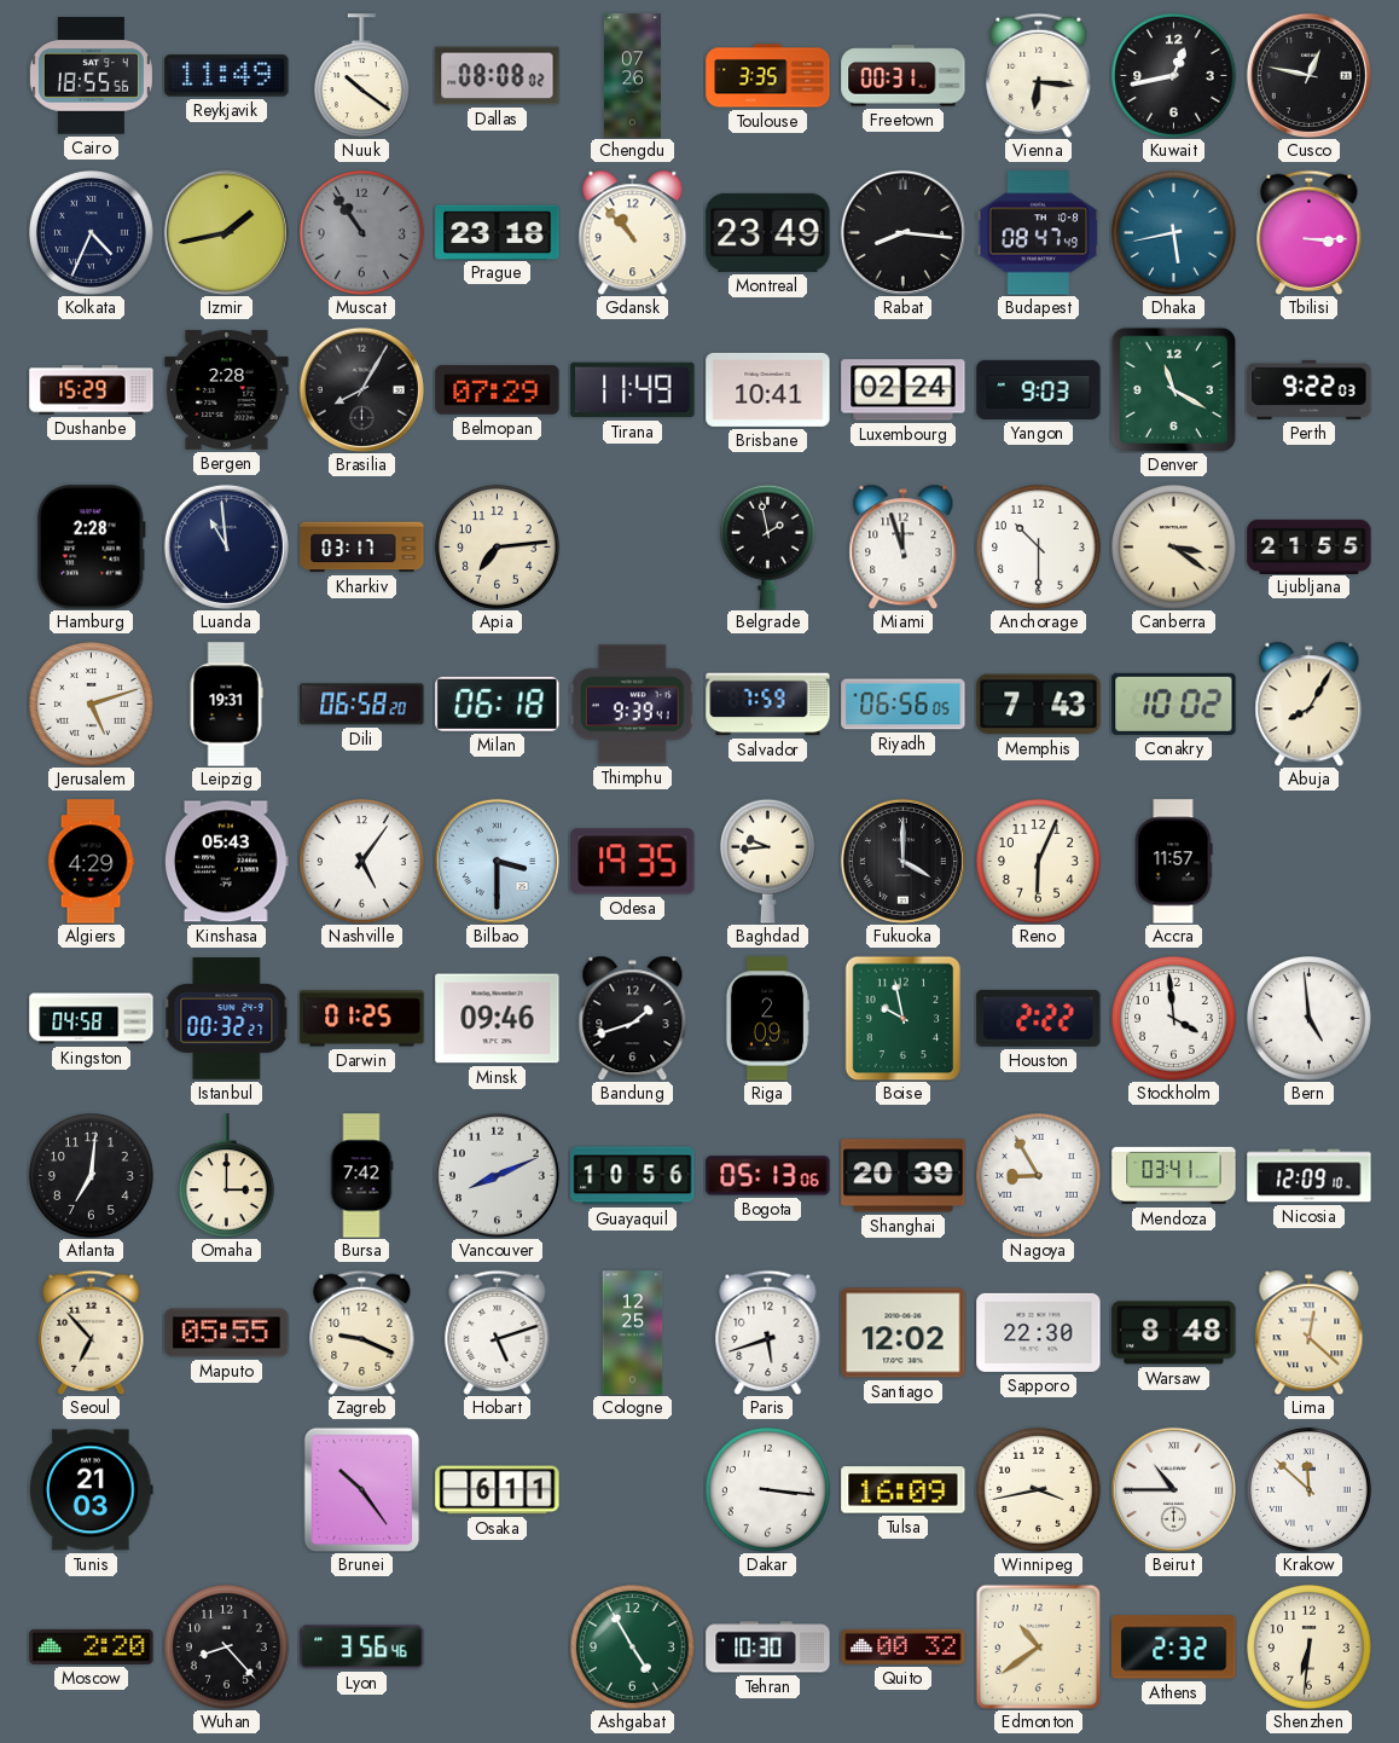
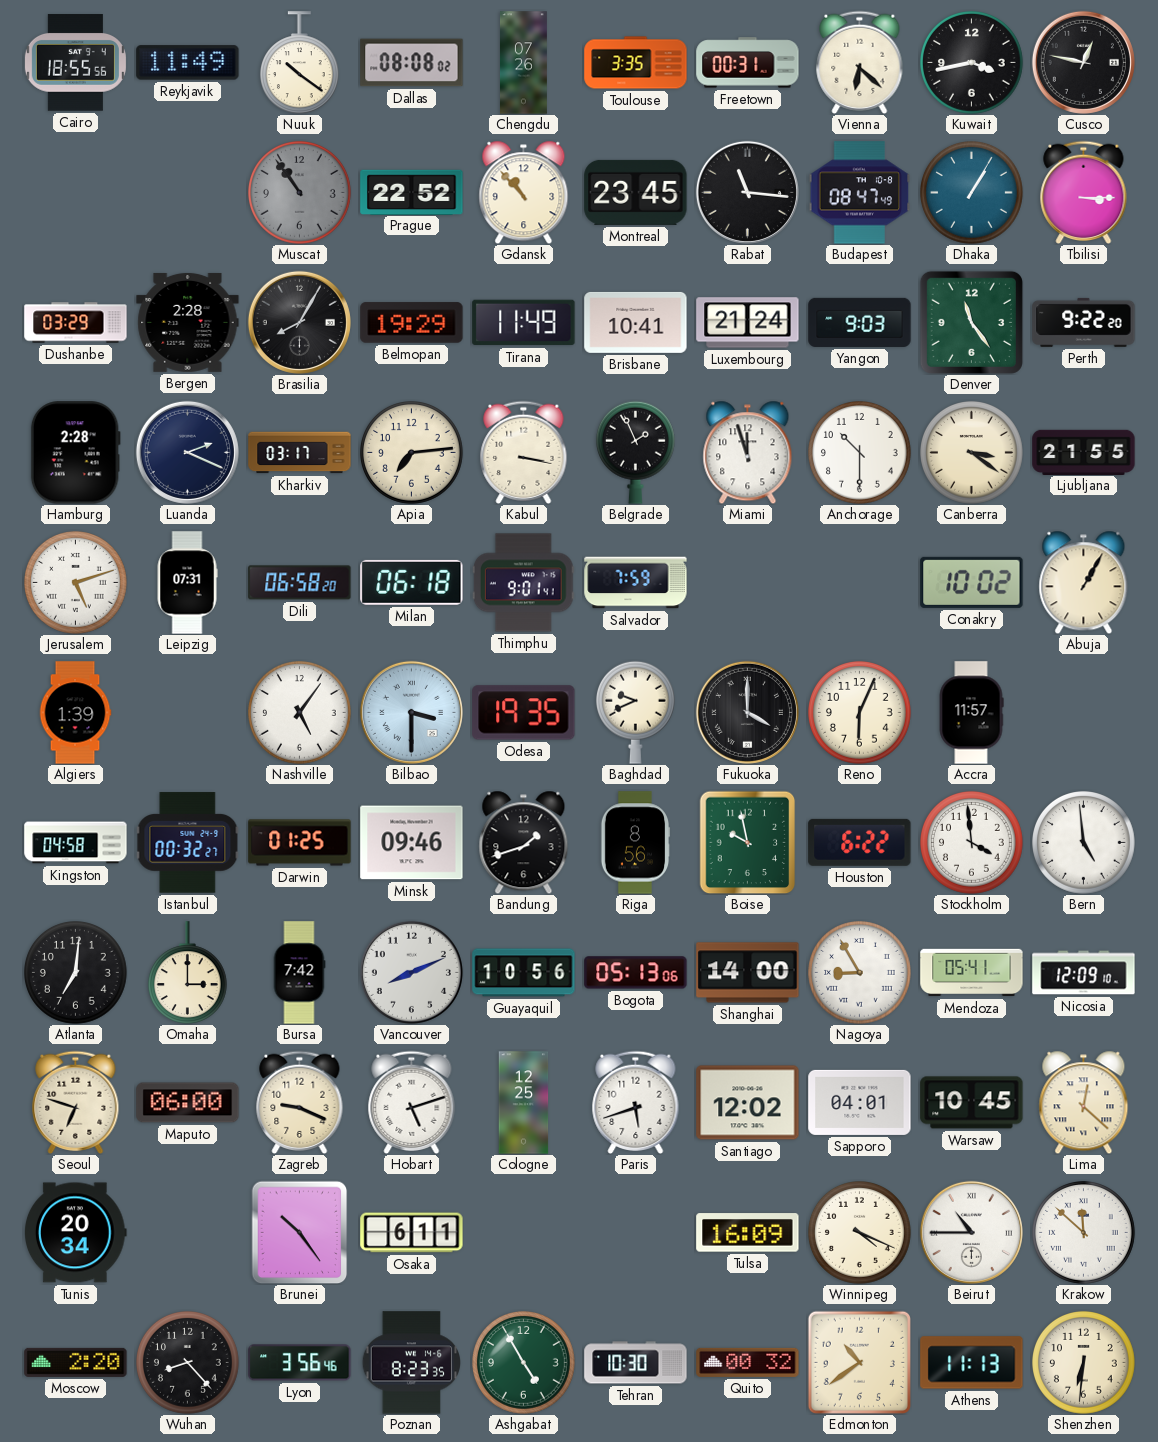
Vienna: 6:16 -> 6:22 (860, 62)
Kuwait: 12:43 -> 3:43 (972, 63)
Kolkata: 4:34 -> none (92, 233)
Izmir: 1:43 -> none (226, 232)
Prague: 23:18 -> 22:52 (412, 192)
Montreal: 23:49 -> 23:45 (636, 192)
Rabat: 8:16 -> 11:16 (747, 192)
Dhaka: 5:43 -> 1:05 (972, 193)
Dushanbe: 15:29 -> 03:29 (76, 323)
Belmopan: 07:29 -> 19:29 (412, 323)
Luxembourg: 02:24 -> 21:24 (748, 323)
Denver: 11:20 -> 11:24 (971, 322)
Perth: 9:22:03 -> 9:22:20 (1084, 322)
Luanda: 10:59 -> 2:19 (187, 452)
Kabul: none -> 3:17 (524, 452)
Belgrade: 1:58 -> 1:56 (635, 452)
Leipzig: 19:31 -> 07:31 (187, 583)
Thimphu: 9:39 -> 9:01 (523, 583)
Riyadh: 06:56 -> none (904, 705)
Memphis: 7:43 -> none (1039, 705)
Abuja: 8:05 -> 1:05 (1084, 582)
Algiers: 4:29 -> 1:39 (75, 713)
Kinshasa: 05:43 -> none (227, 862)
Baghdad: 9:44 -> 9:41 (635, 712)
Riga: 2:09 -> 8:56 (635, 843)
Houston: 2:22 -> 6:22 (860, 842)
Shanghai: 20:39 -> 14:00 (748, 973)
Mendoza: 03:41 -> 05:41 (972, 973)
Seoul: 6:53 -> 6:48 (76, 1102)
Maputo: 05:55 -> 06:00 (188, 1103)
Sapporo: 22:30 -> 04:01 (860, 1102)
Warsaw: 8:48 -> 10:45 (972, 1103)
Tunis: 21:03 -> 20:34 (76, 1233)
Dakar: 3:16 -> none (768, 1490)
Winnipeg: 3:43 -> 4:19 (860, 1233)
Poznan: none -> 8:23 (411, 1363)
Athens: 2:32 -> 11:13 (972, 1363)
